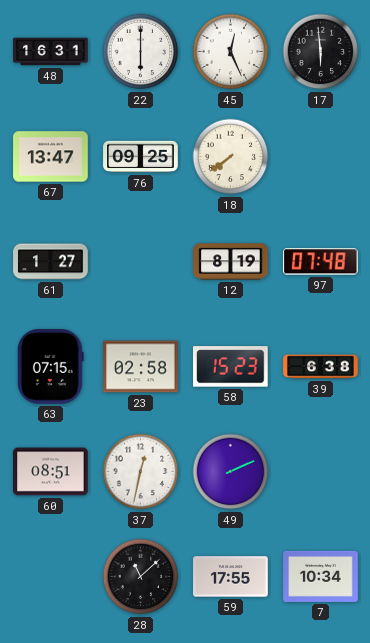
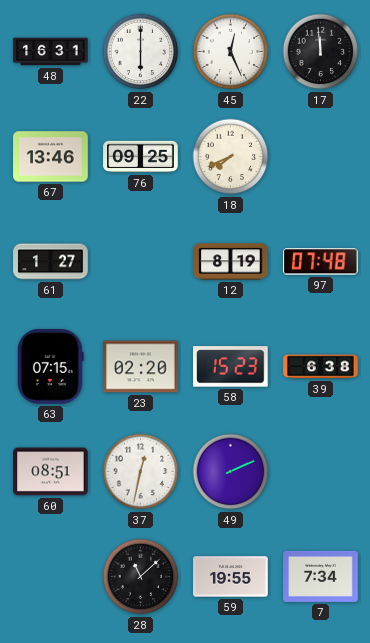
17: 5:59 -> 11:59 (321, 52)
67: 13:47 -> 13:46 (51, 157)
18: 7:39 -> 7:41 (231, 157)
23: 02:58 -> 02:20 (141, 367)
59: 17:55 -> 19:55 (231, 577)
7: 10:34 -> 7:34 (321, 576)
